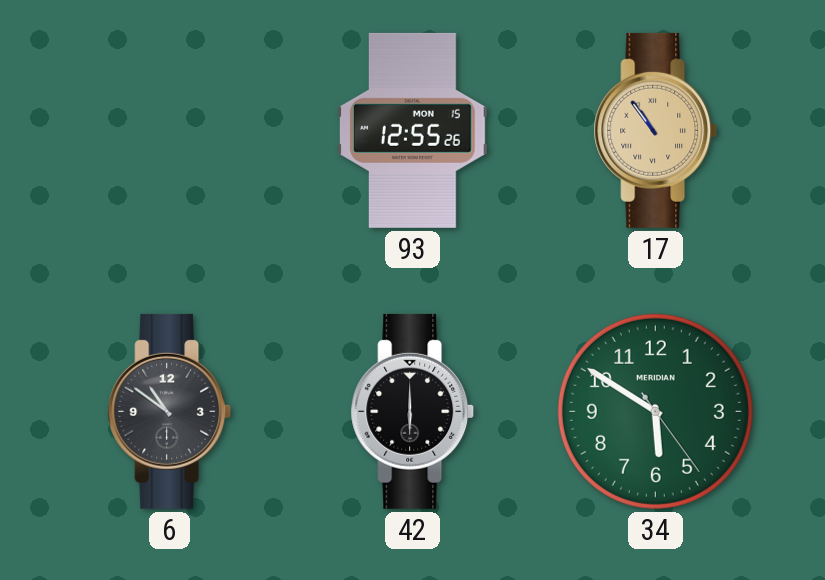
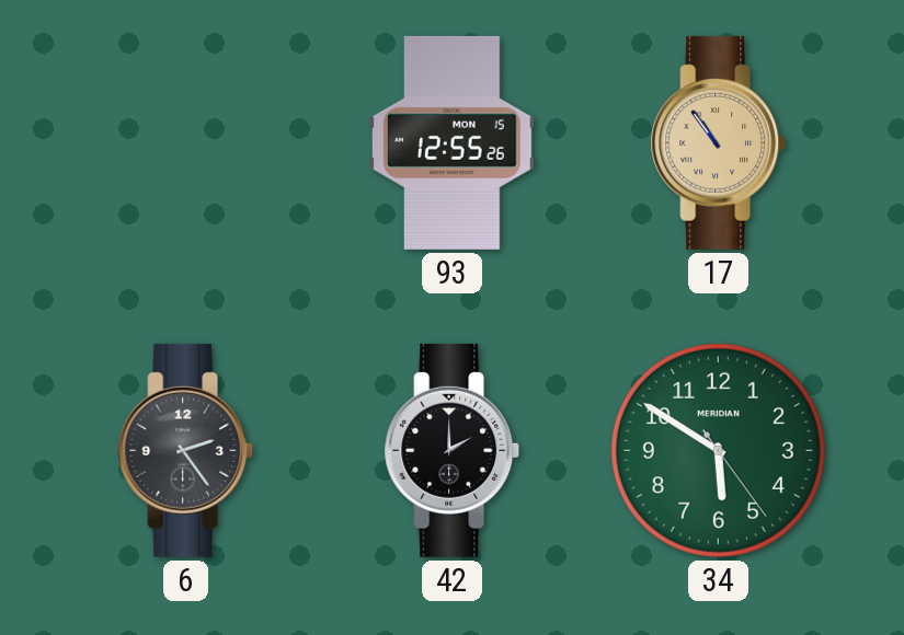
6: 10:51 -> 2:24 (186, 450)
42: 6:00 -> 2:00 (453, 450)
